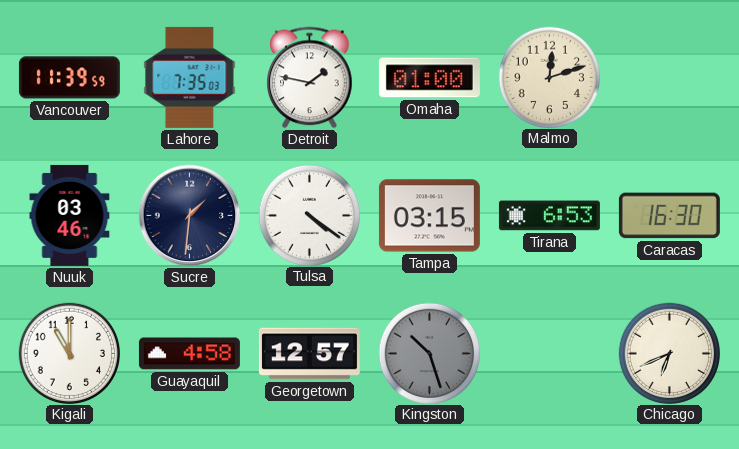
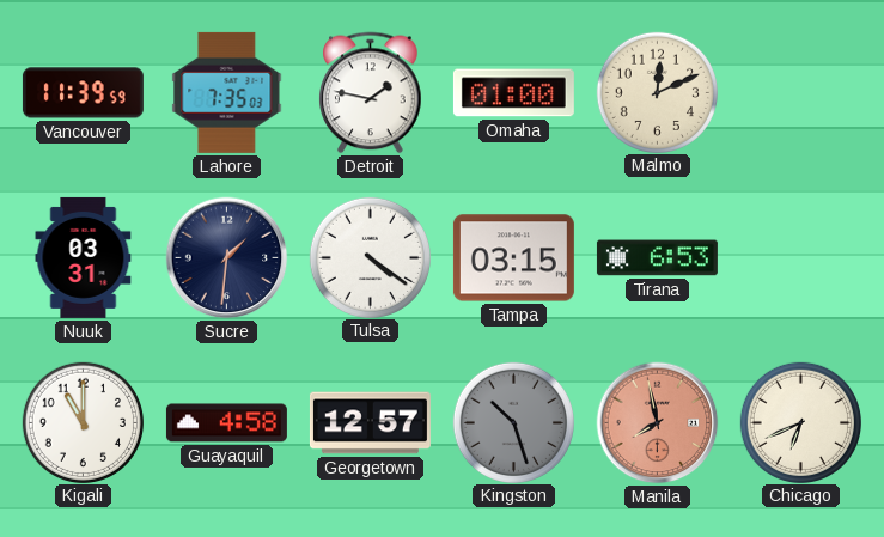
Malmo: 12:12 -> 12:11 (657, 92)
Nuuk: 03:46 -> 03:31 (84, 257)
Caracas: 16:30 -> none (669, 216)
Manila: none -> 7:58 (658, 423)
